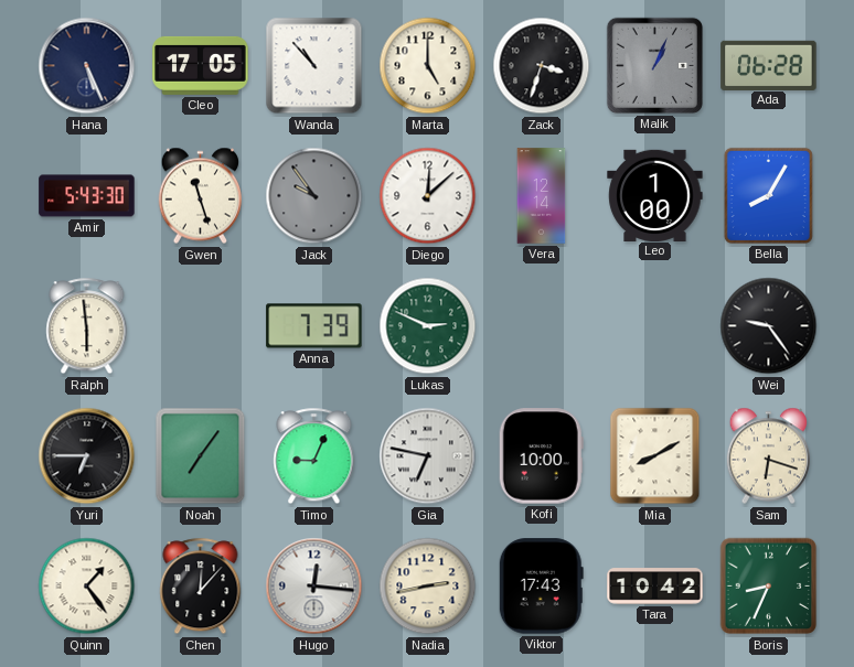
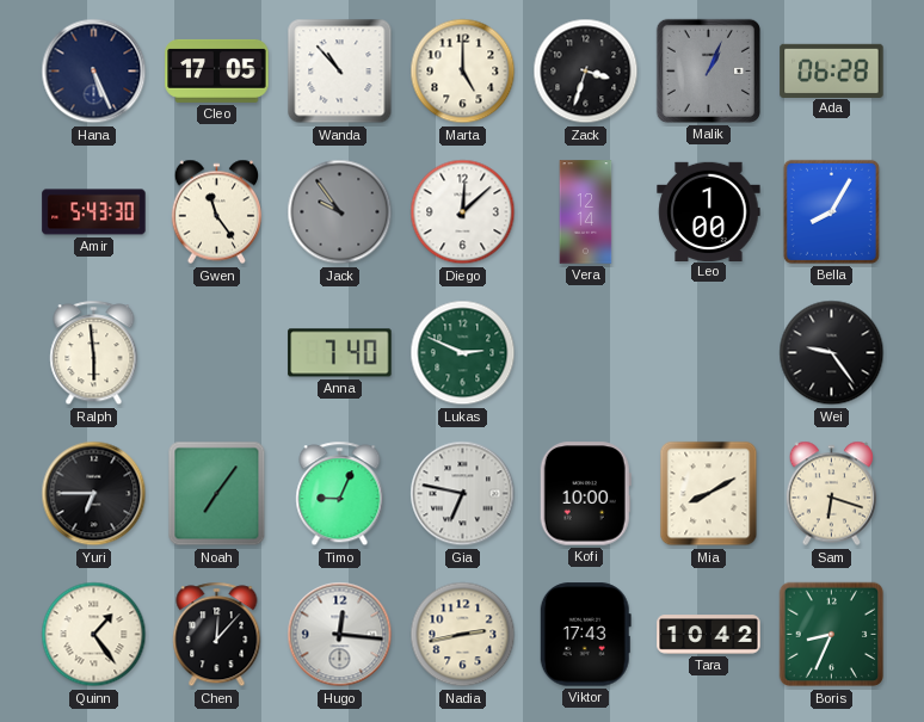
Gwen: 11:27 -> 11:24 (216, 212)
Anna: 7:39 -> 7:40 (340, 353)
